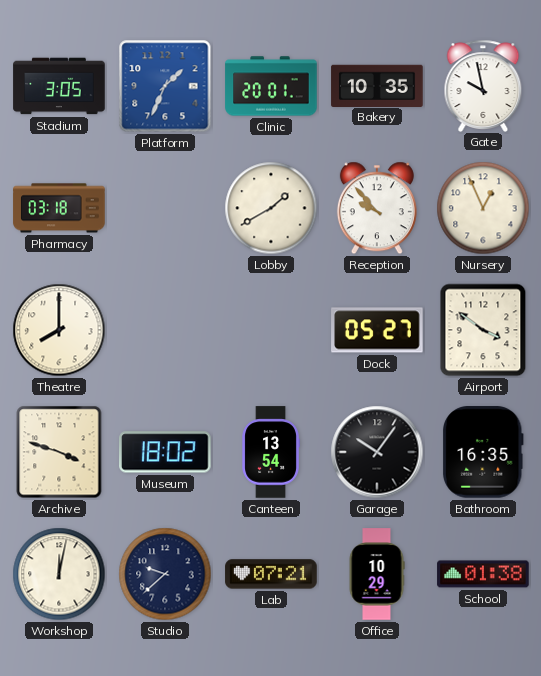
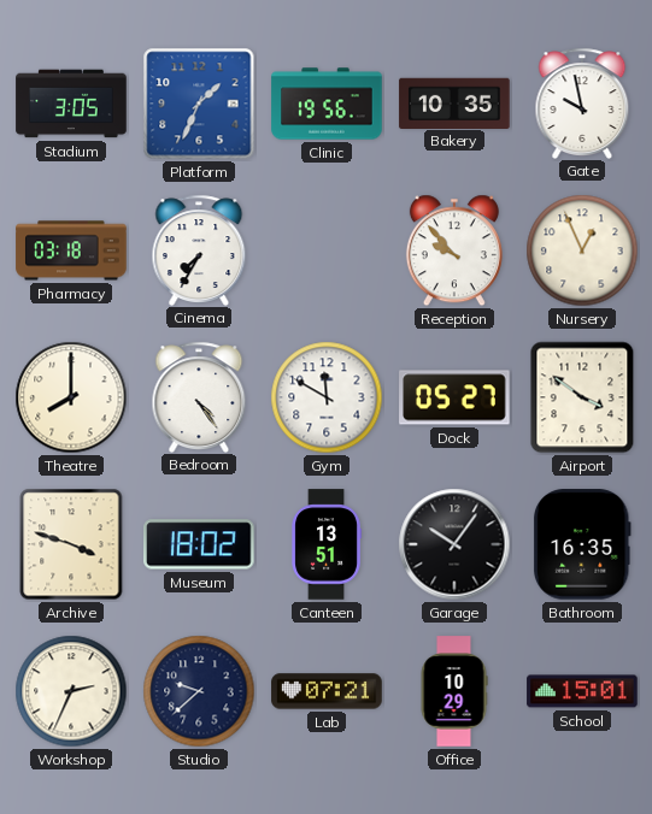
Clinic: 20:01 -> 19:56 (327, 104)
Cinema: none -> 7:35 (199, 249)
Lobby: 1:40 -> none (271, 208)
Bedroom: none -> 4:24 (199, 396)
Gym: none -> 11:50 (327, 397)
Canteen: 13:54 -> 13:51 (327, 544)
Workshop: 12:02 -> 2:34 (71, 691)
School: 01:38 -> 15:01 (582, 691)
